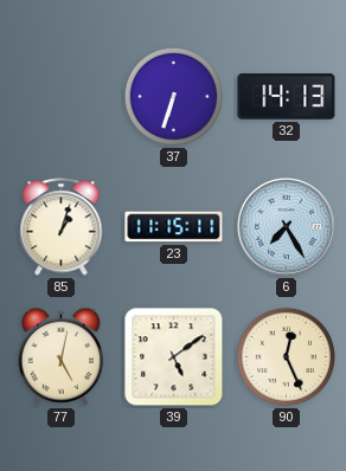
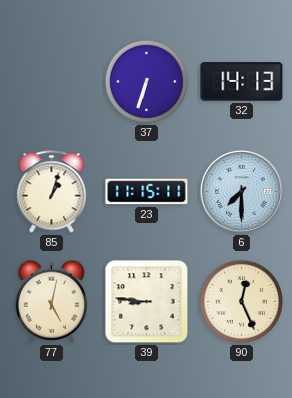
6: 7:25 -> 7:30 (241, 191)
39: 5:09 -> 8:46 (147, 302)
